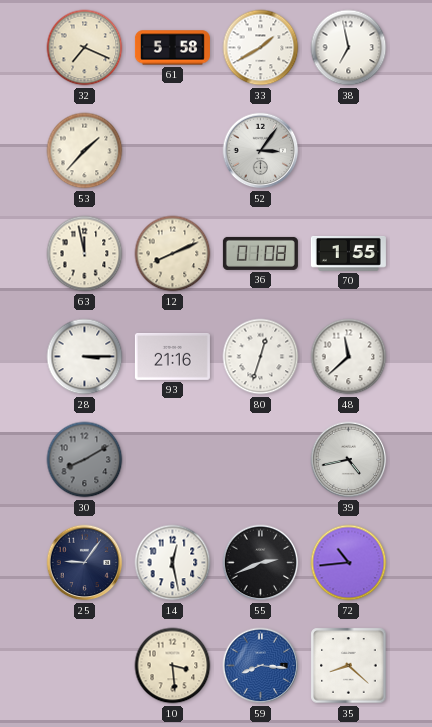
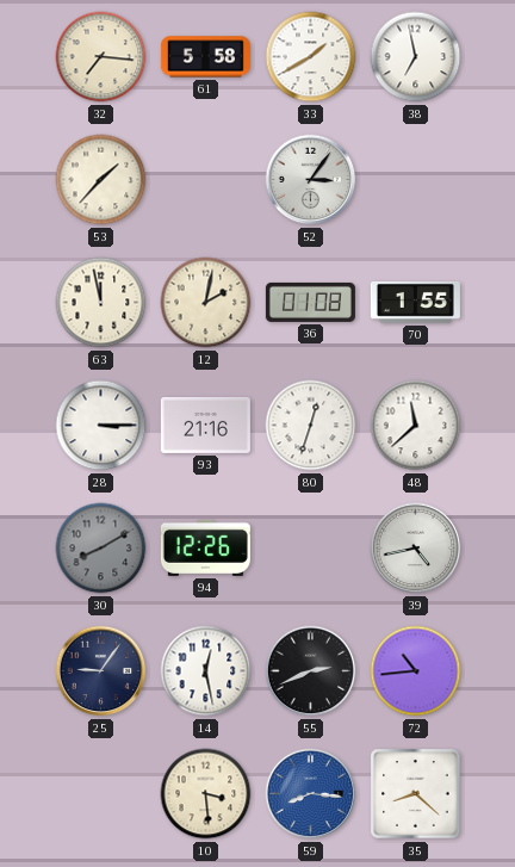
32: 7:19 -> 7:16 (101, 57)
12: 8:11 -> 2:02 (206, 303)
94: none -> 12:26 (205, 547)
